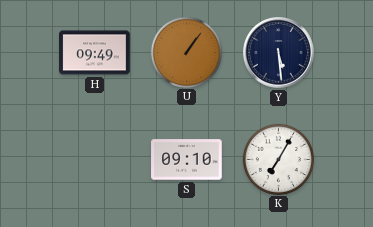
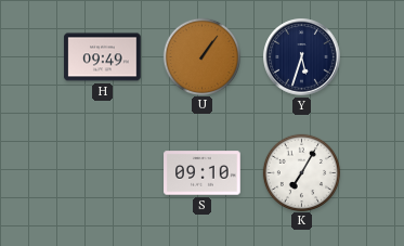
Y: 5:29 -> 5:33 (302, 57)
